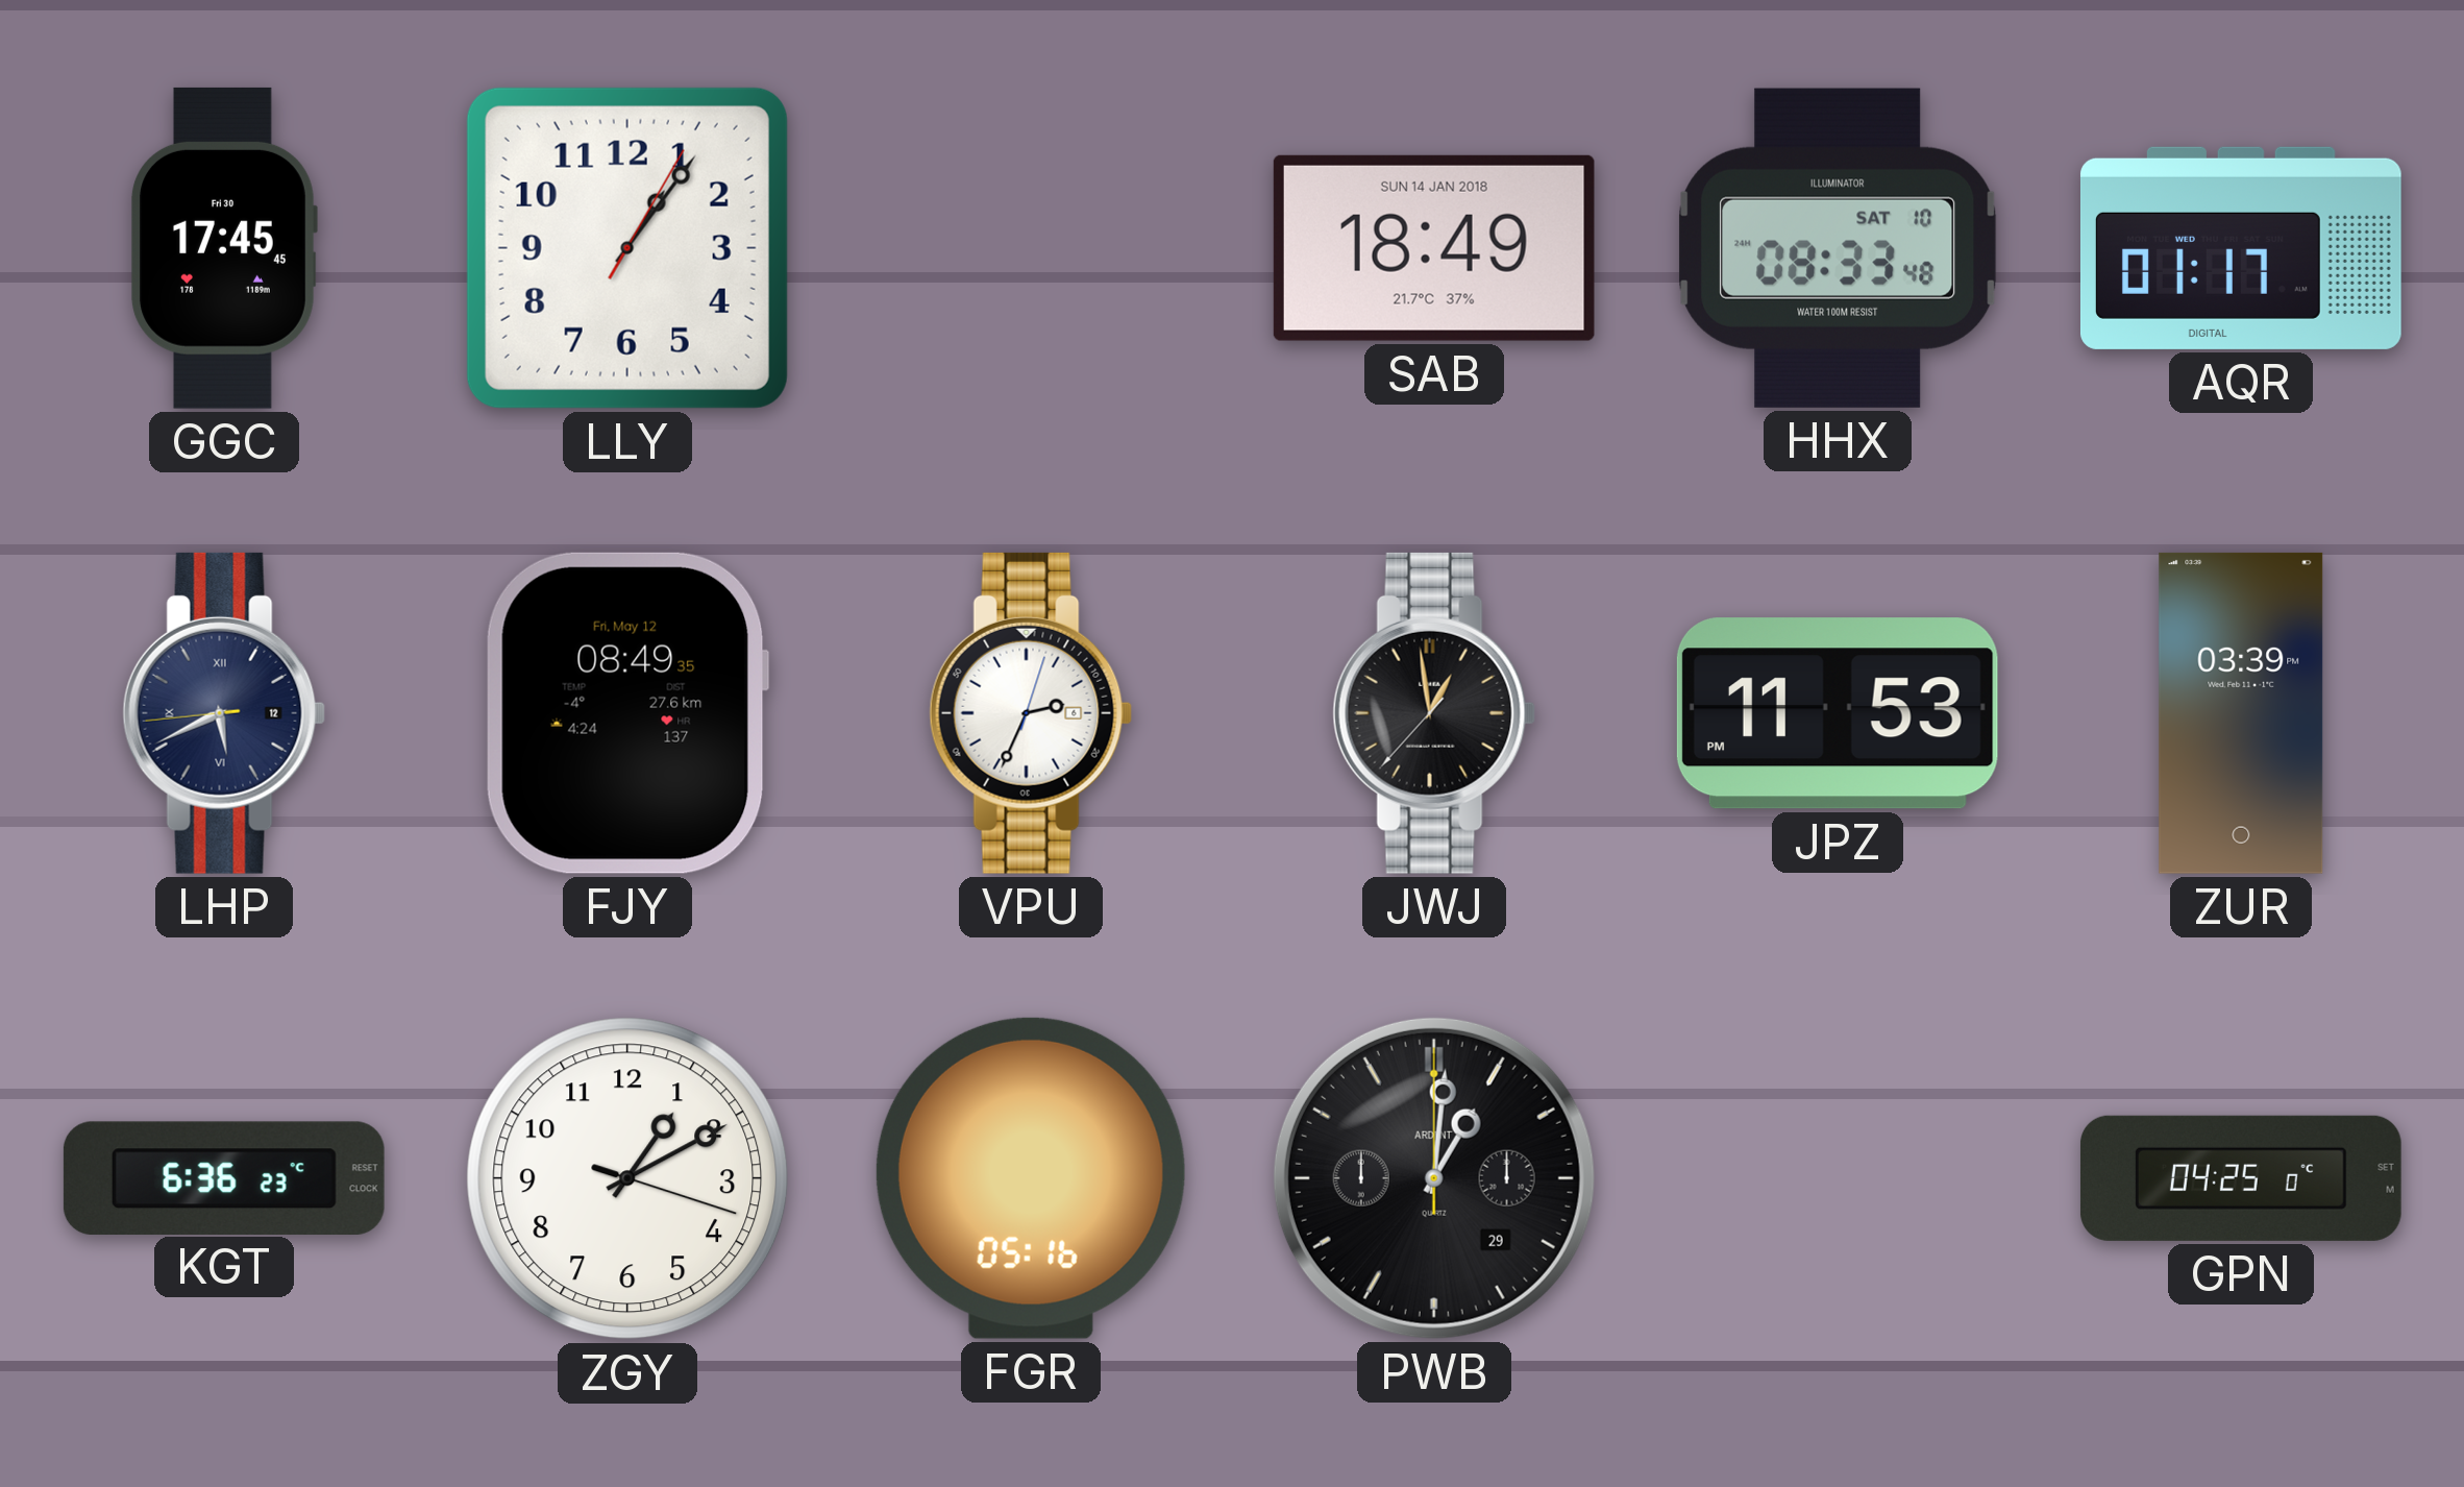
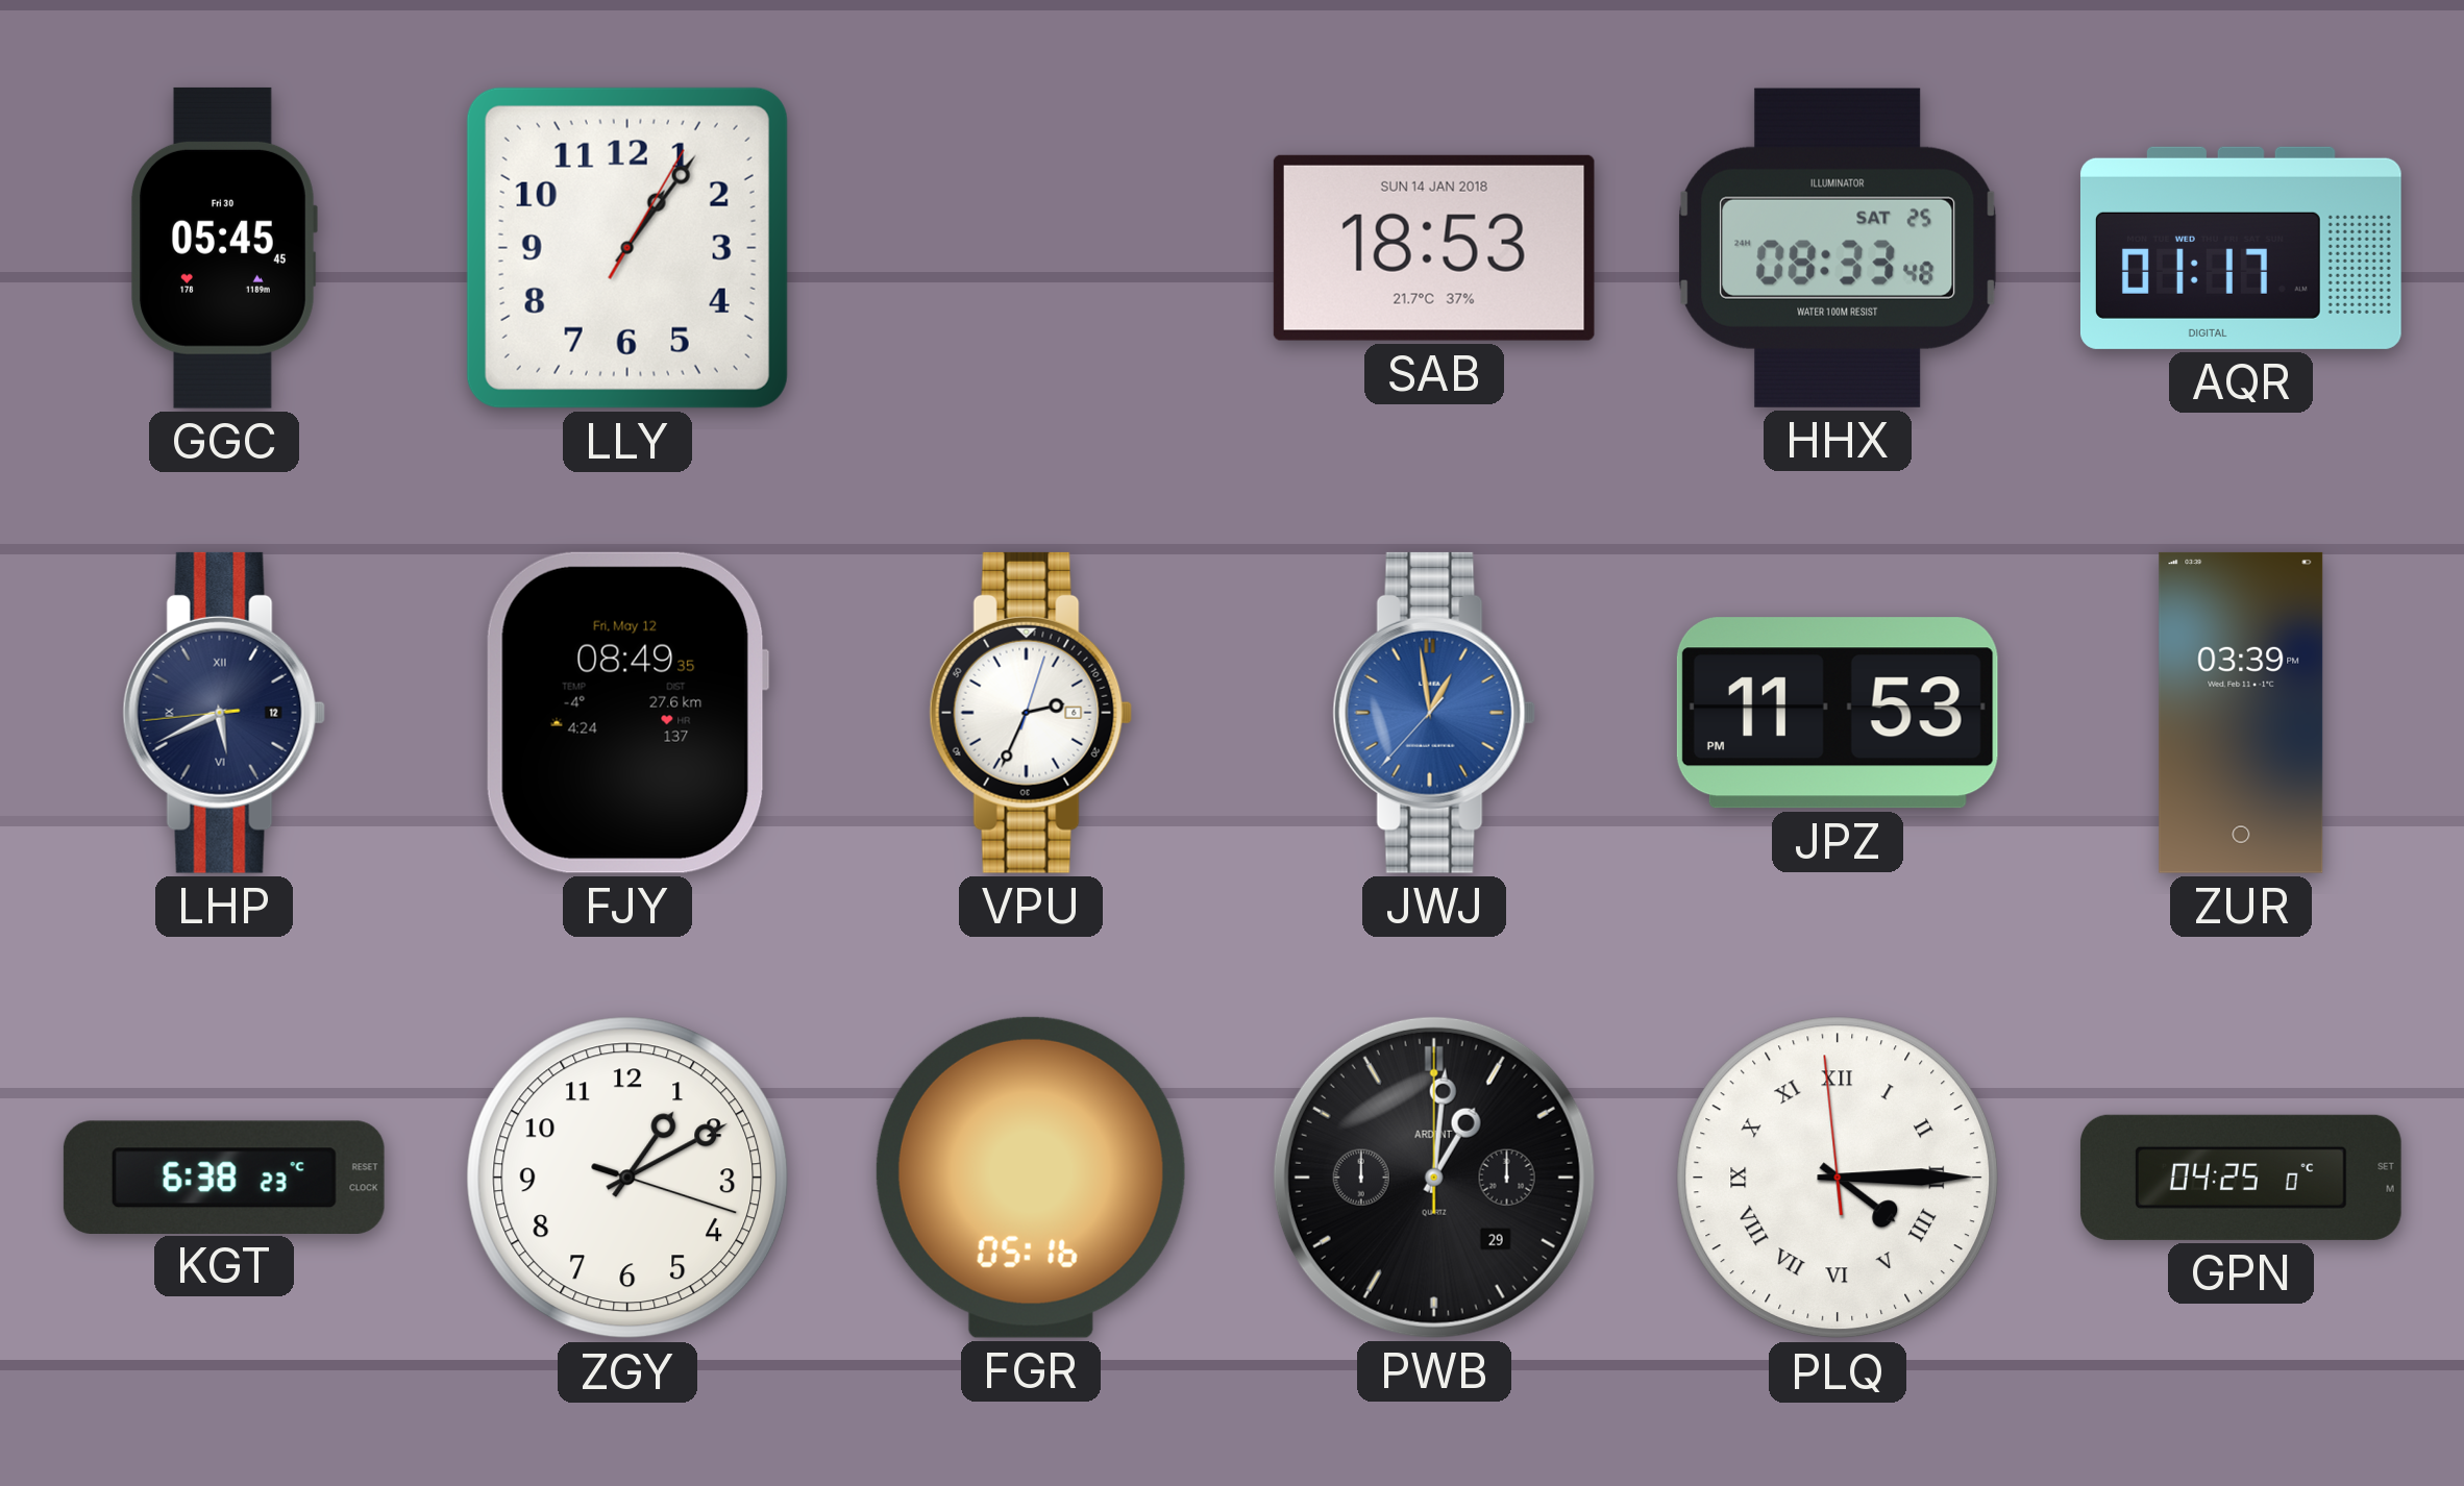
GGC: 17:45 -> 05:45 (224, 248)
SAB: 18:49 -> 18:53 (1434, 248)
HHX date: SAT 10 -> SAT 25 (1838, 248)
JWJ dial: black -> blue (1434, 713)
KGT: 6:36 -> 6:38 (224, 1177)
PLQ: none -> 4:14 (1838, 1178)
